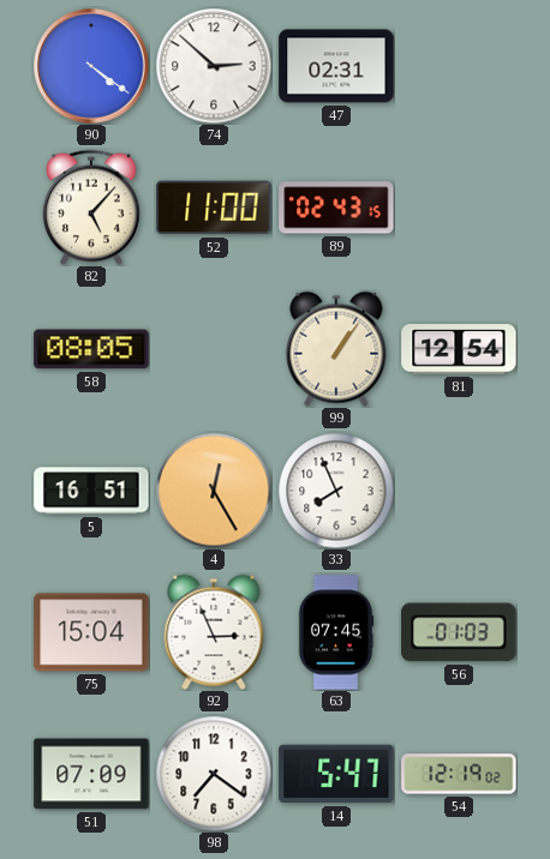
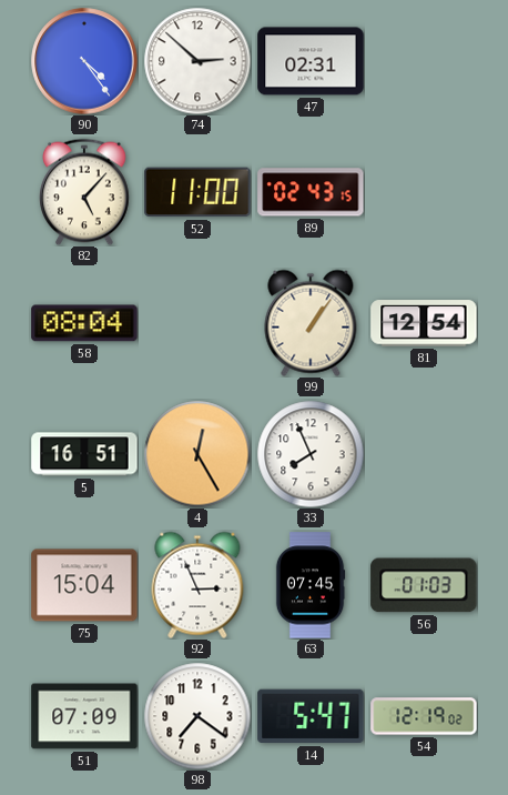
90: 4:21 -> 4:24 (84, 61)
58: 08:05 -> 08:04 (84, 323)
